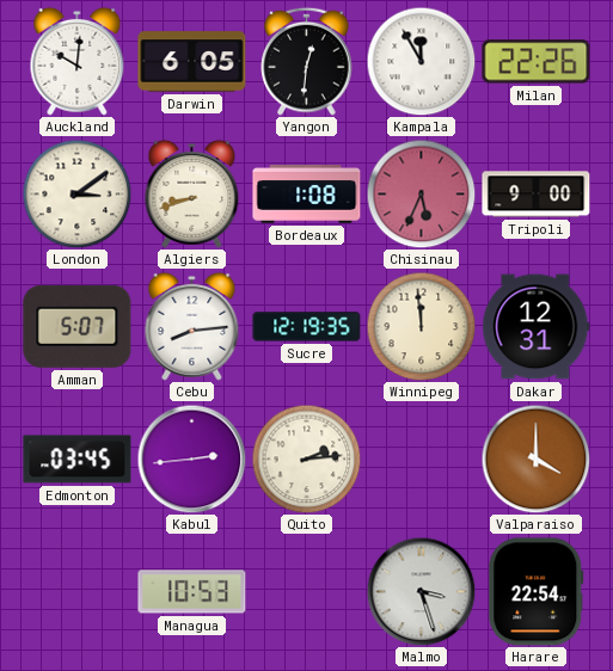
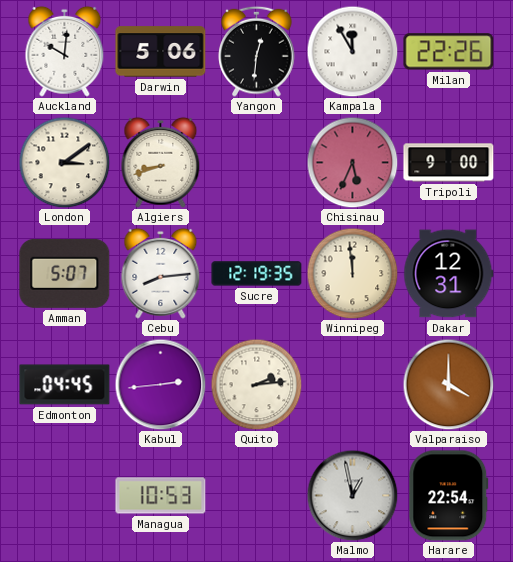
Darwin: 6:05 -> 5:06 (161, 52)
Bordeaux: 1:08 -> none (307, 195)
Edmonton: 03:45 -> 04:45 (65, 385)
Malmo: 3:27 -> 12:58 (352, 495)
